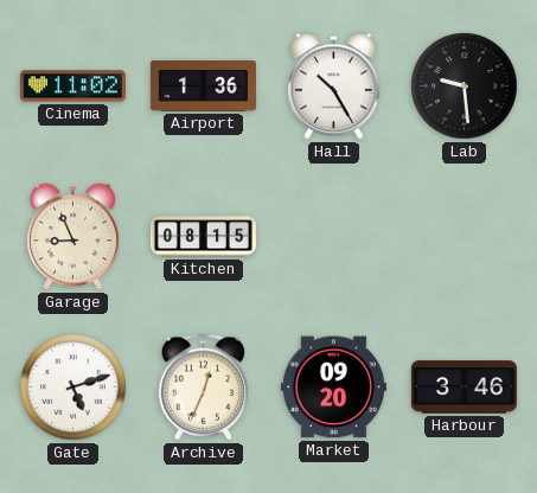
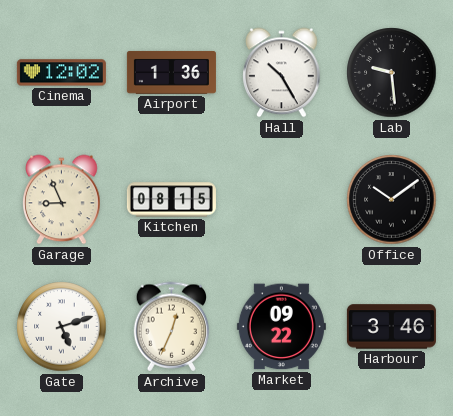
Cinema: 11:02 -> 12:02 (61, 73)
Office: none -> 10:09 (392, 200)
Market: 09:20 -> 09:22 (281, 327)
